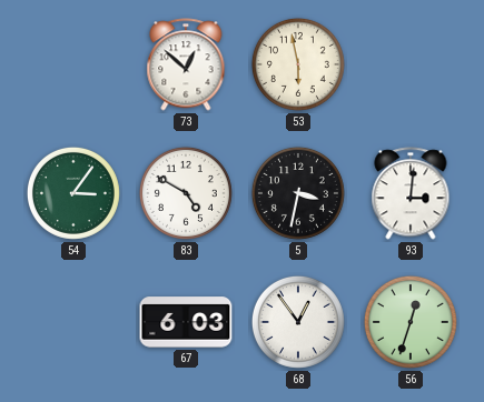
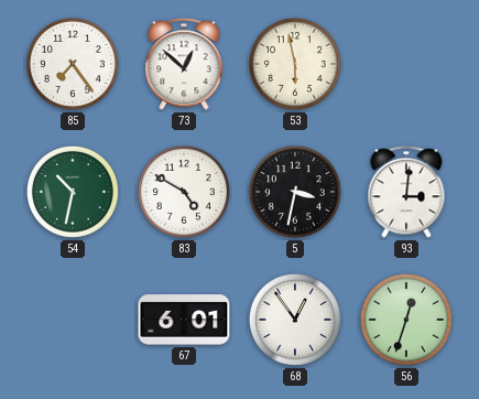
85: none -> 7:24 (73, 64)
54: 3:06 -> 10:32 (73, 192)
67: 6:03 -> 6:01 (184, 320)
